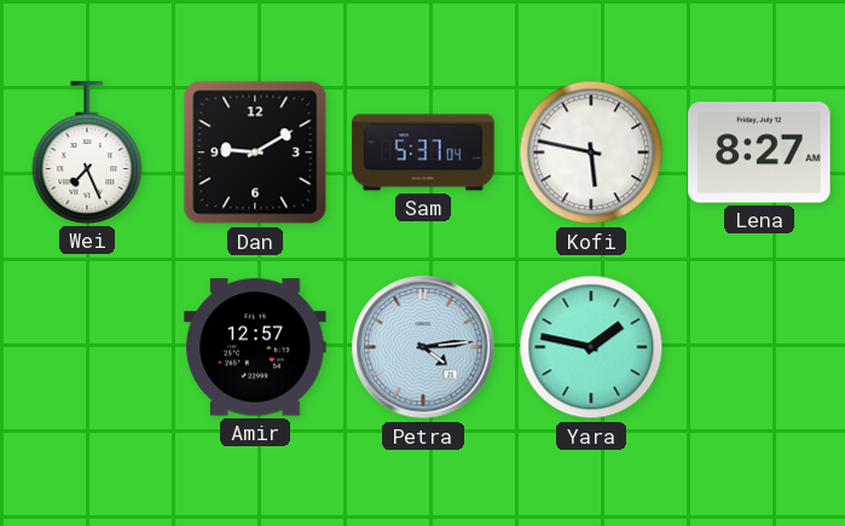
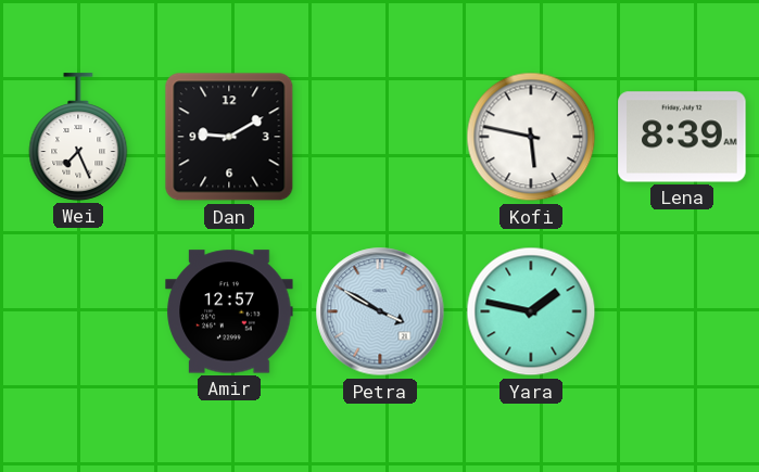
Sam: 5:37 -> none (423, 152)
Lena: 8:27 -> 8:39 (682, 137)
Petra: 4:14 -> 3:50 (380, 311)
